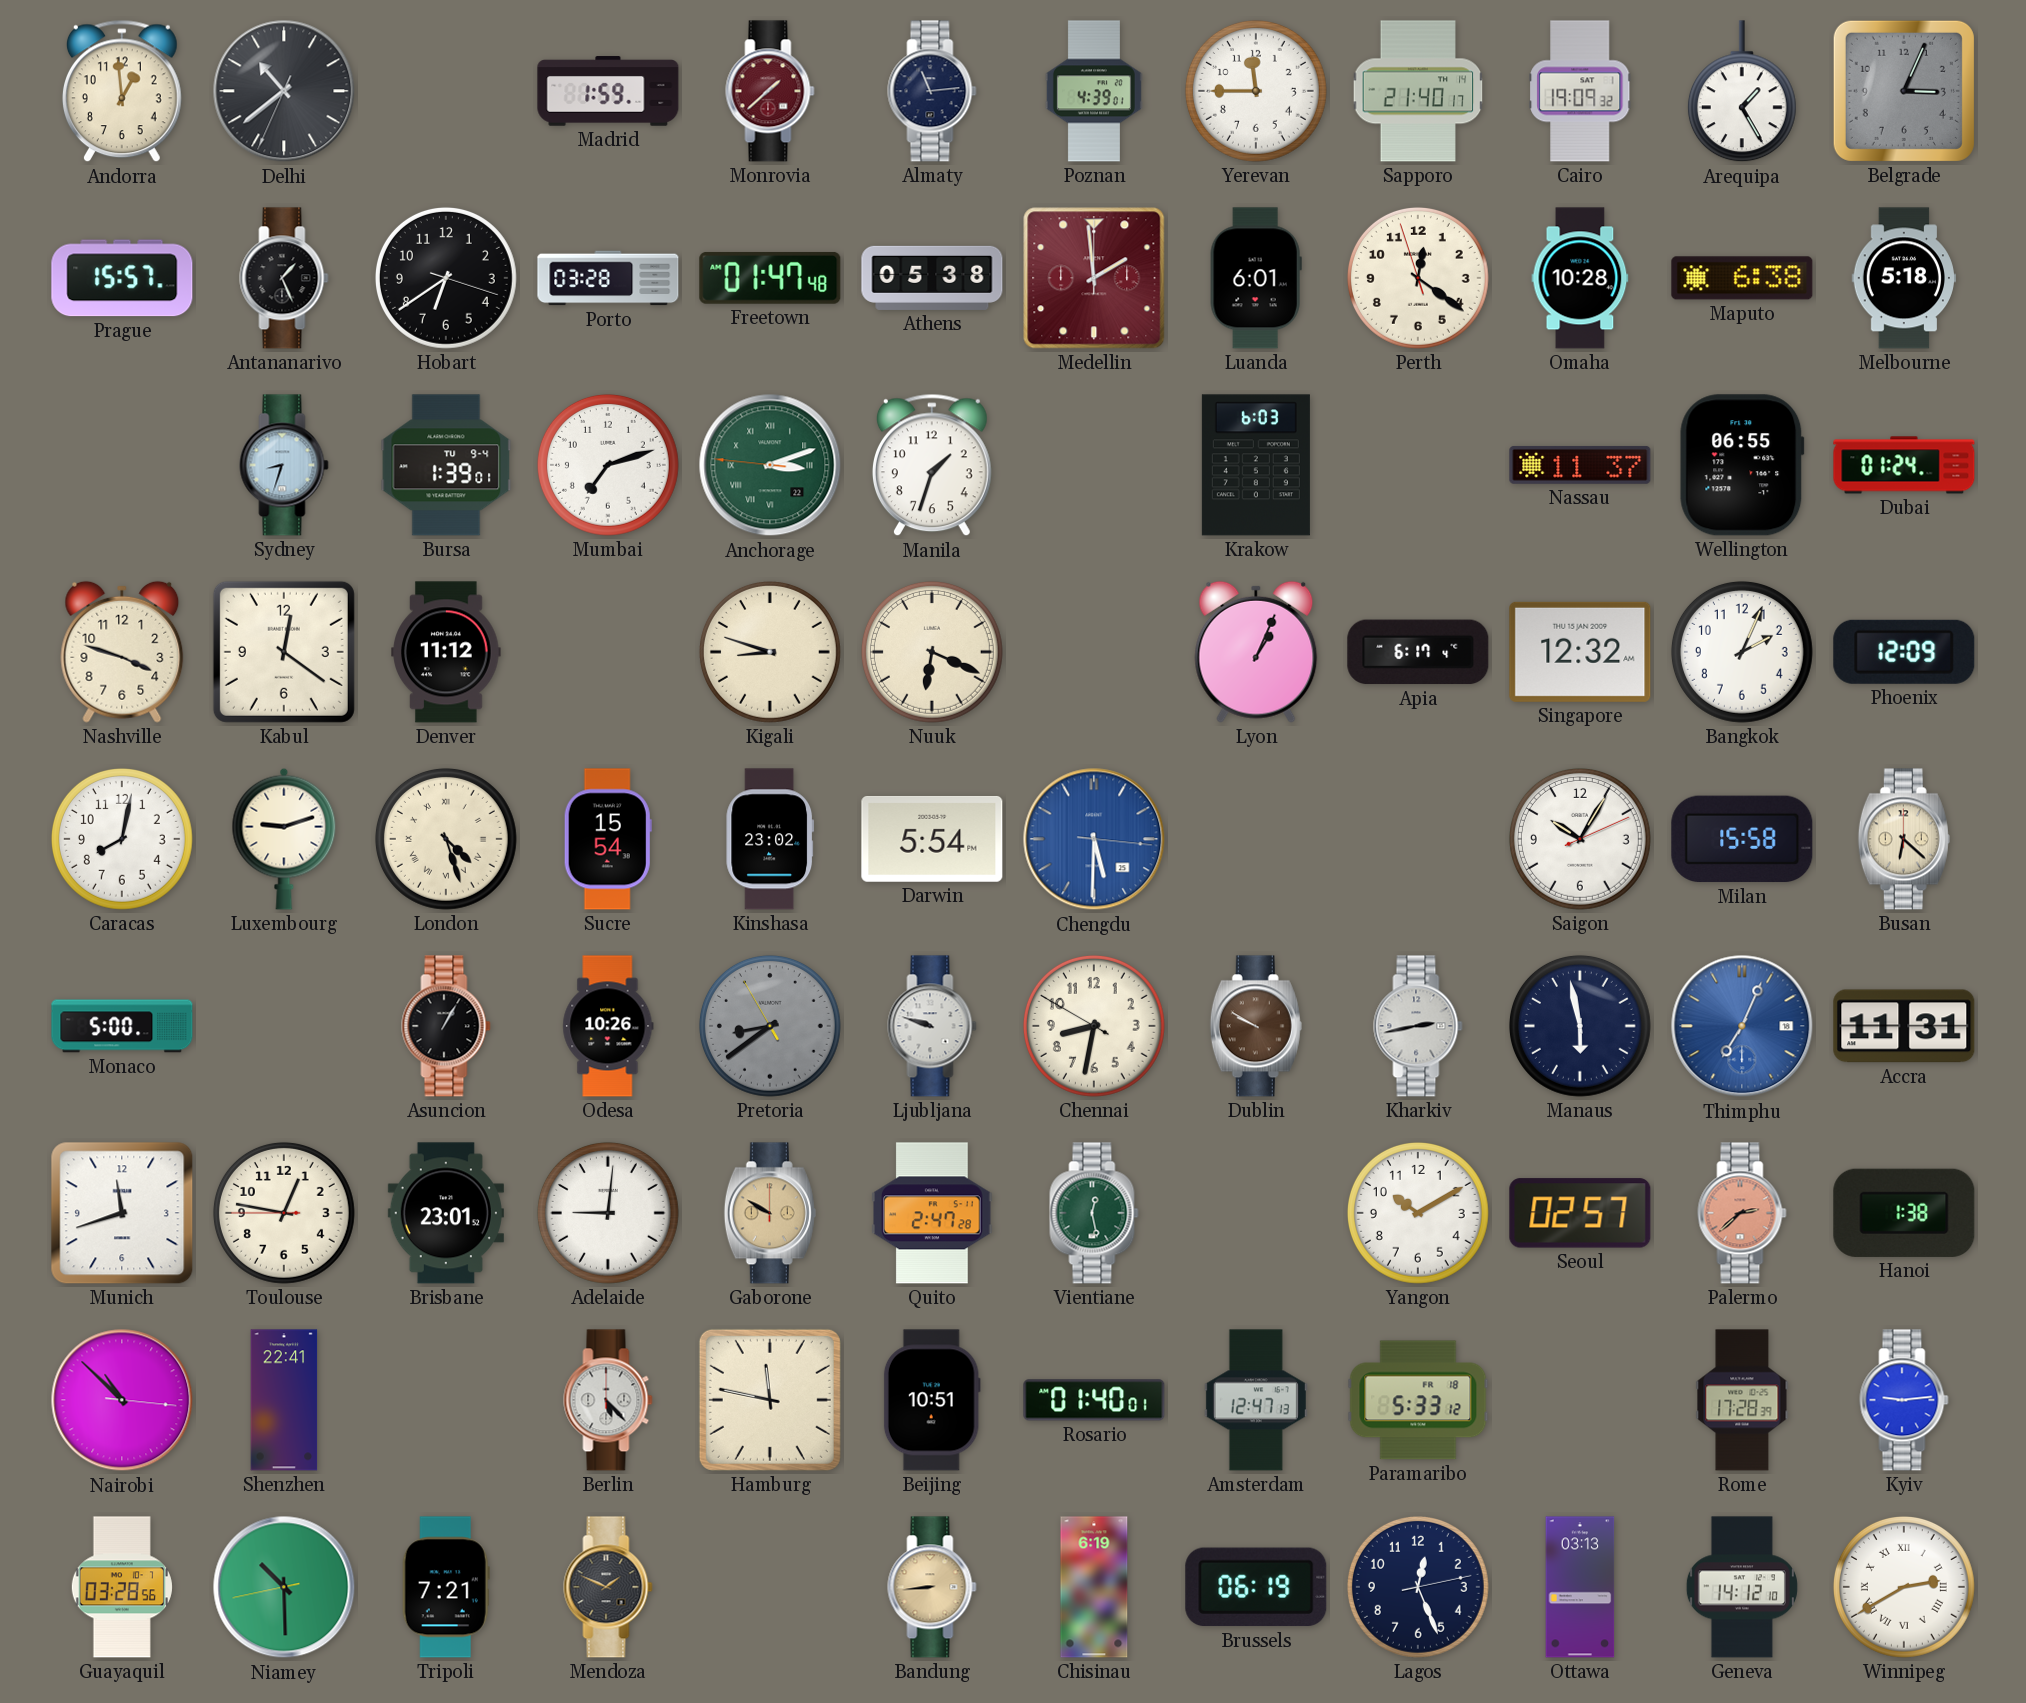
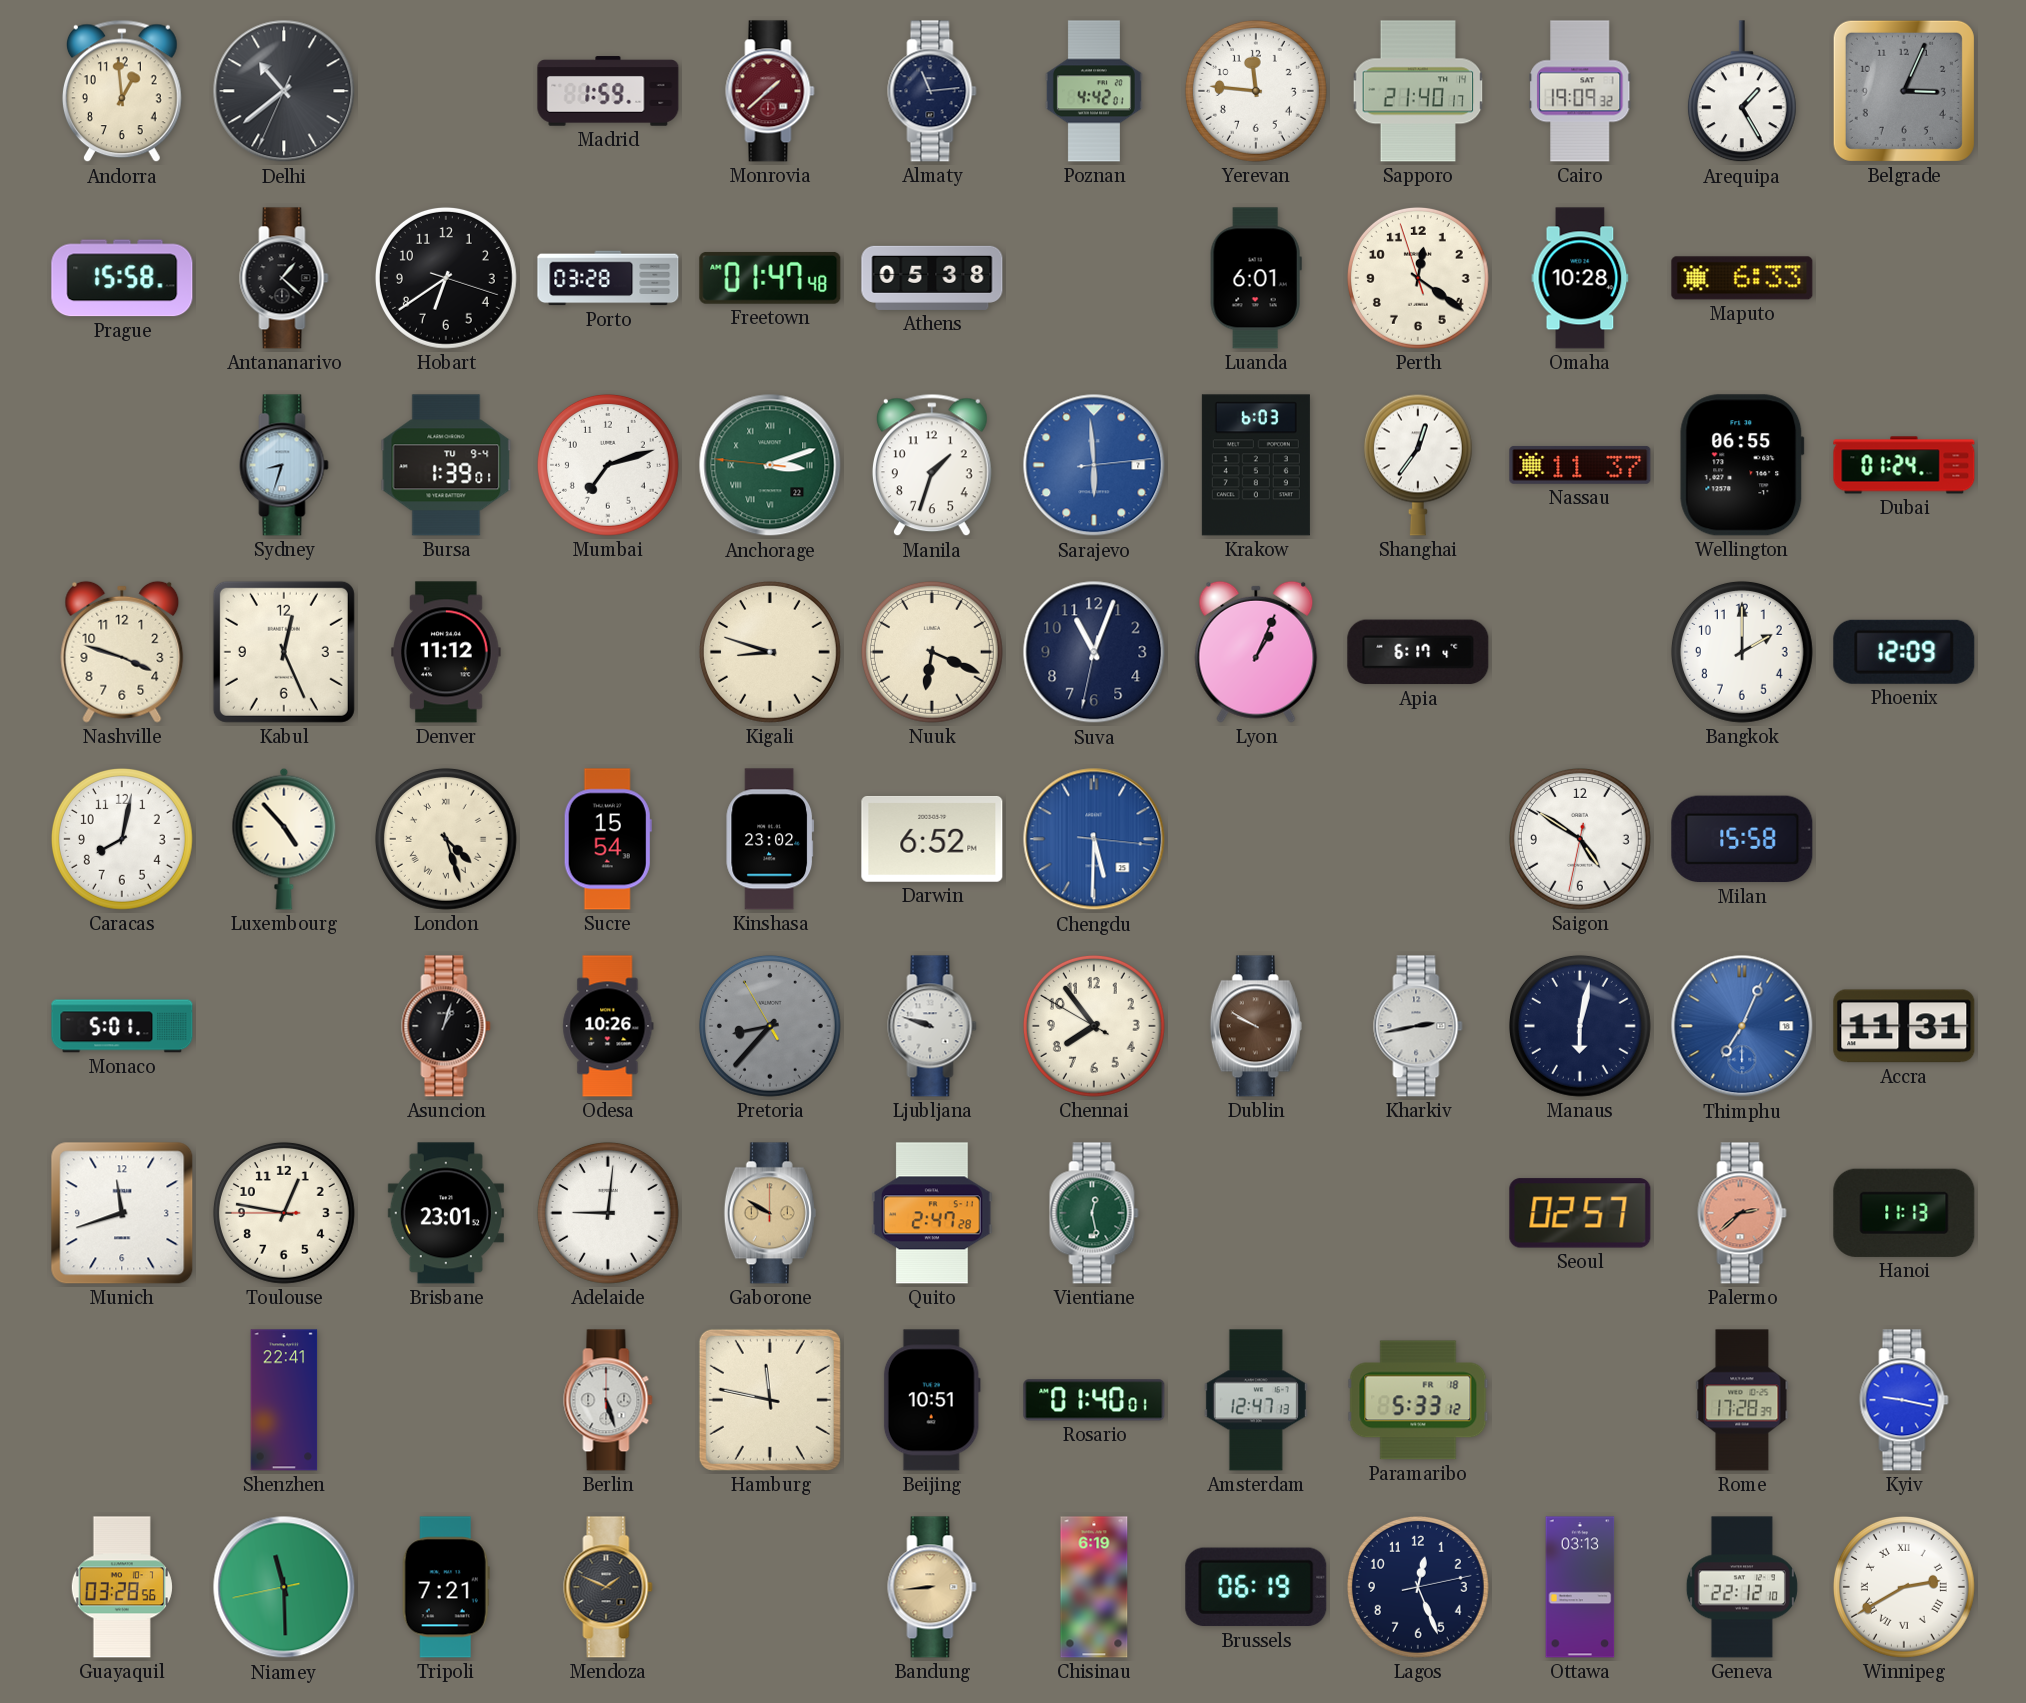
Poznan: 4:39 -> 4:42 (1094, 91)
Yerevan: 11:45 -> 11:46 (1256, 91)
Prague: 15:57 -> 15:58 (122, 278)
Antananarivo: 1:26 -> 1:22 (284, 278)
Medellin: 1:59 -> none (1094, 278)
Maputo: 6:38 -> 6:33 (1742, 278)
Melbourne: 5:18 -> none (1903, 278)
Sarajevo: none -> 5:59 (1094, 465)
Shanghai: none -> 12:36 (1418, 465)
Kabul: 12:21 -> 12:26 (284, 652)
Suva: none -> 11:03 (1094, 652)
Singapore: 12:32 -> none (1580, 652)
Bangkok: 2:04 -> 2:00 (1742, 652)
Luxembourg: 9:12 -> 4:53 (284, 839)
Darwin: 5:54 -> 6:52 (932, 839)
Saigon: 10:05 -> 4:50 (1580, 839)
Busan: 6:22 -> none (1904, 839)
Monaco: 5:00 -> 5:01 (122, 1026)
Asuncion: 1:05 -> 1:03 (446, 1026)
Pretoria: 8:38 -> 8:36 (770, 1026)
Chennai: 8:31 -> 7:53 (1094, 1026)
Manaus: 5:58 -> 6:02 (1580, 1026)
Yangon: 10:10 -> none (1418, 1213)
Hanoi: 1:38 -> 11:13 (1904, 1213)
Nairobi: 10:52 -> none (122, 1400)
Berlin: 5:23 -> 5:27 (608, 1400)
Kyiv: 9:14 -> 9:17 (1904, 1400)
Niamey: 10:29 -> 11:29 (284, 1587)
Geneva: 14:12 -> 22:12 (1742, 1587)
